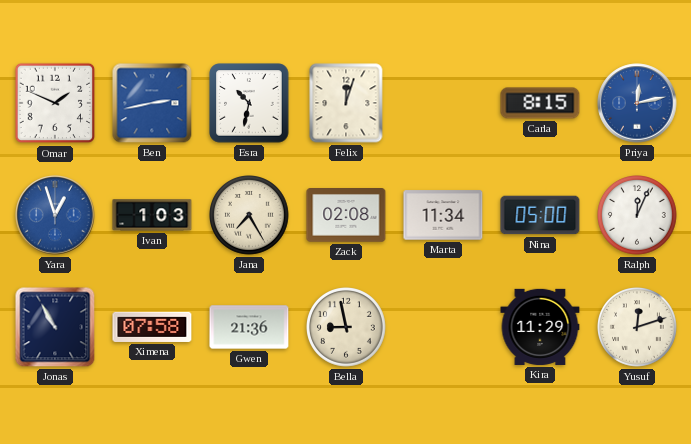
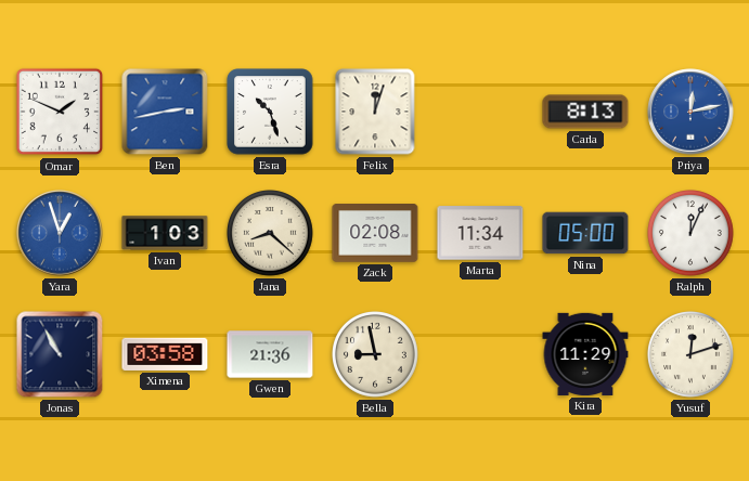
Esra: 10:32 -> 10:27 (270, 112)
Carla: 8:15 -> 8:13 (585, 112)
Jana: 7:25 -> 8:22 (271, 234)
Ximena: 07:58 -> 03:58 (165, 354)
